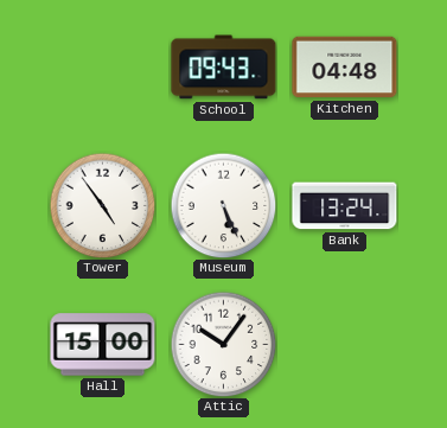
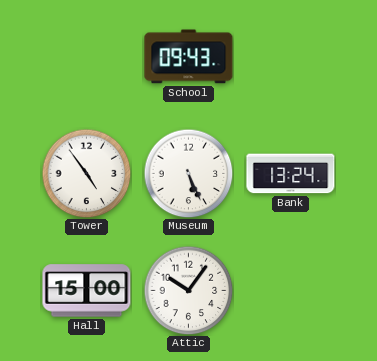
Kitchen: 04:48 -> none (345, 68)
